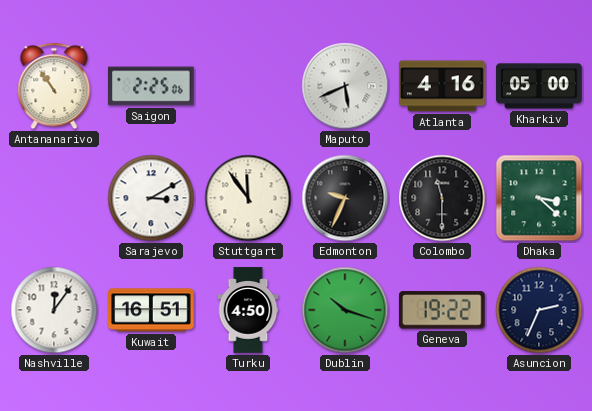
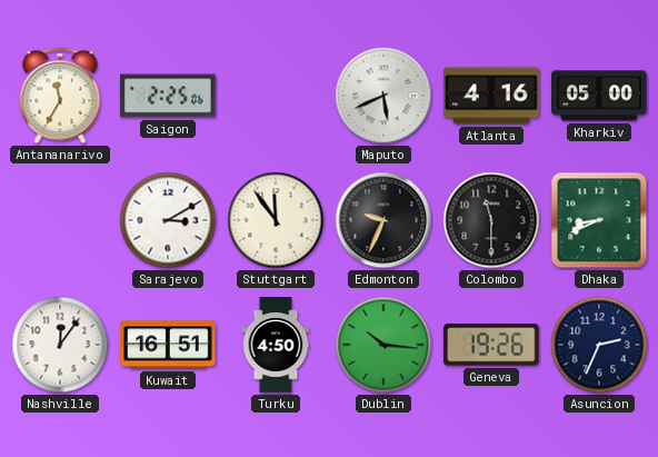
Antananarivo: 10:54 -> 11:35 (60, 96)
Dhaka: 3:22 -> 8:41 (599, 220)
Dublin: 10:18 -> 10:16 (383, 345)
Geneva: 19:22 -> 19:26 (491, 345)
